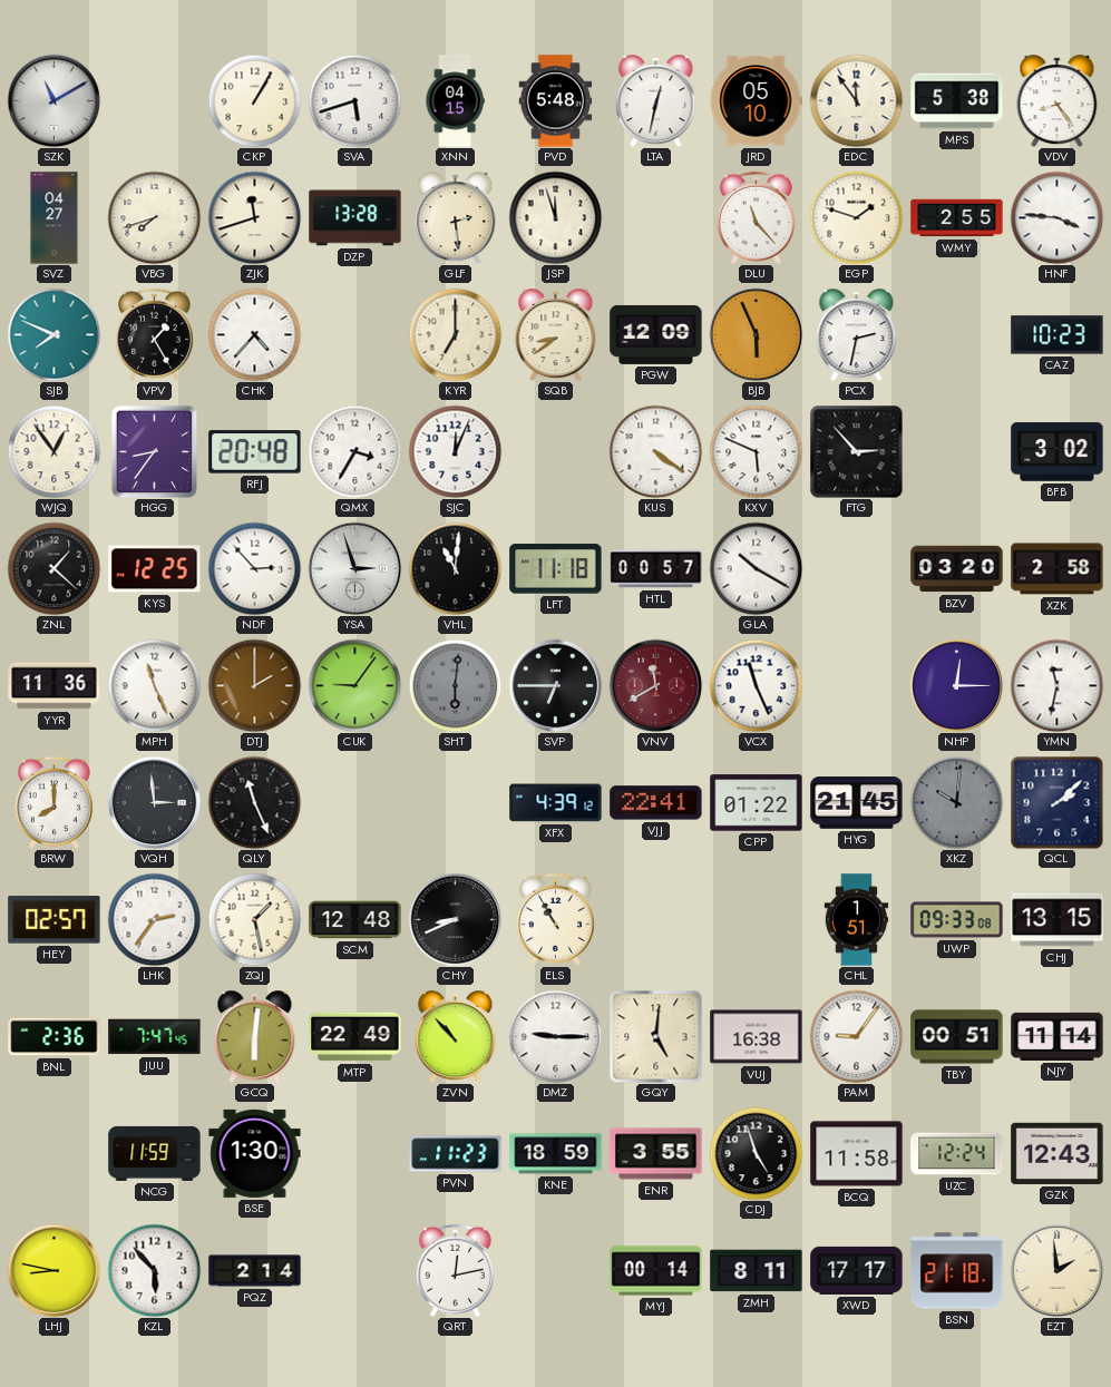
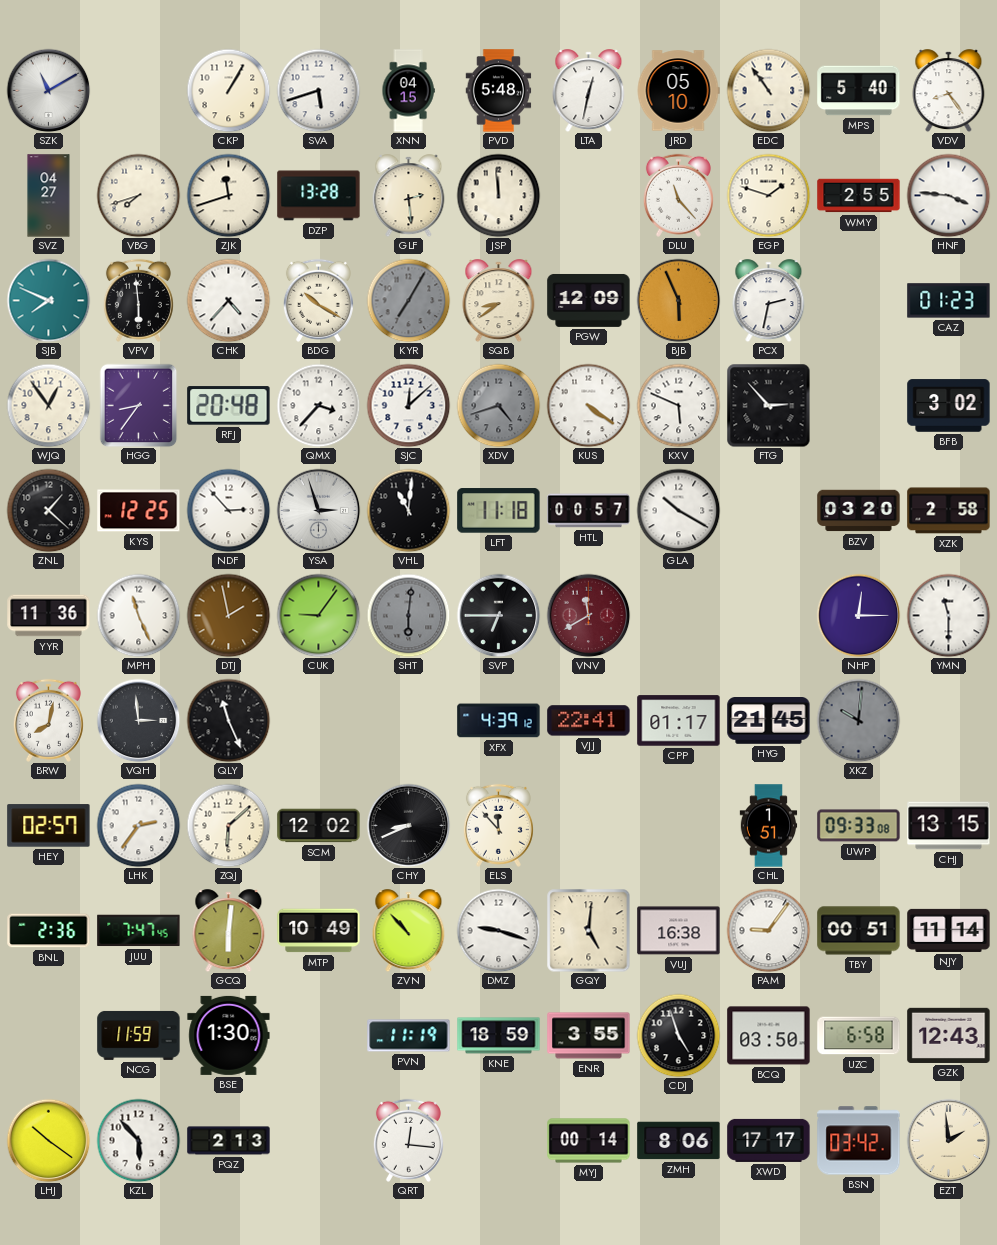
EDC: 11:54 -> 10:54 (768, 90)
MPS: 5:38 -> 5:40 (859, 91)
JSP: 11:57 -> 11:59 (498, 195)
VPV: 1:25 -> 5:59 (138, 300)
BDG: none -> 10:20 (318, 300)
KYR: 7:00 -> 7:05 (408, 300)
KYR dial: cream -> grey (408, 300)
CAZ: 10:23 -> 01:23 (949, 301)
QMX: 3:35 -> 3:37 (318, 405)
SJC: 12:04 -> 12:08 (408, 405)
XDV: none -> 4:42 (498, 405)
DTJ: 2:00 -> 1:58 (228, 615)
VCX: 11:26 -> none (756, 685)
YMN: 11:32 -> 11:30 (948, 615)
BRW: 8:00 -> 8:02 (48, 720)
CPP: 01:22 -> 01:17 (679, 721)
QCL: 2:08 -> none (1056, 802)
ZQJ: 1:28 -> 6:08 (228, 825)
SCM: 12:48 -> 12:02 (319, 826)
ELS: 10:55 -> 11:53 (498, 825)
MTP: 22:49 -> 10:49 (319, 931)
DMZ: 9:15 -> 9:18 (498, 930)
PVN: 11:23 -> 11:19 (409, 1036)
BCQ: 11:58 -> 03:50 (769, 1036)
UZC: 12:24 -> 6:58 (859, 1036)
LHJ: 8:47 -> 10:21 (48, 1140)
PQZ: 2:14 -> 2:13 (229, 1141)
QRT: 12:13 -> 12:16 (408, 1140)
ZMH: 8:11 -> 8:06 (679, 1141)
BSN: 21:18 -> 03:42 (859, 1141)
